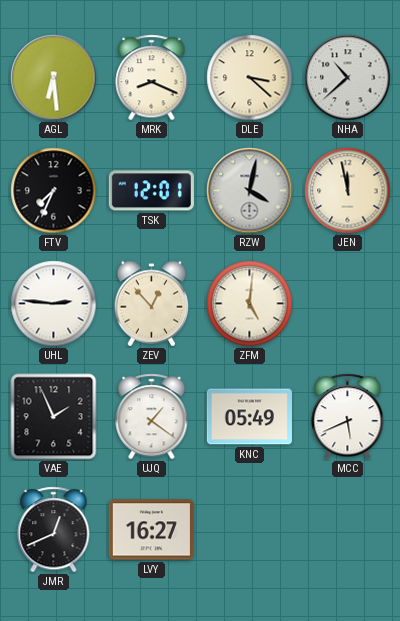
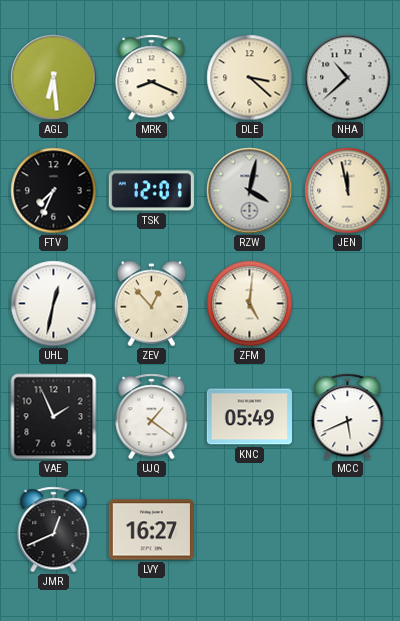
UHL: 2:46 -> 12:32 (54, 304)
